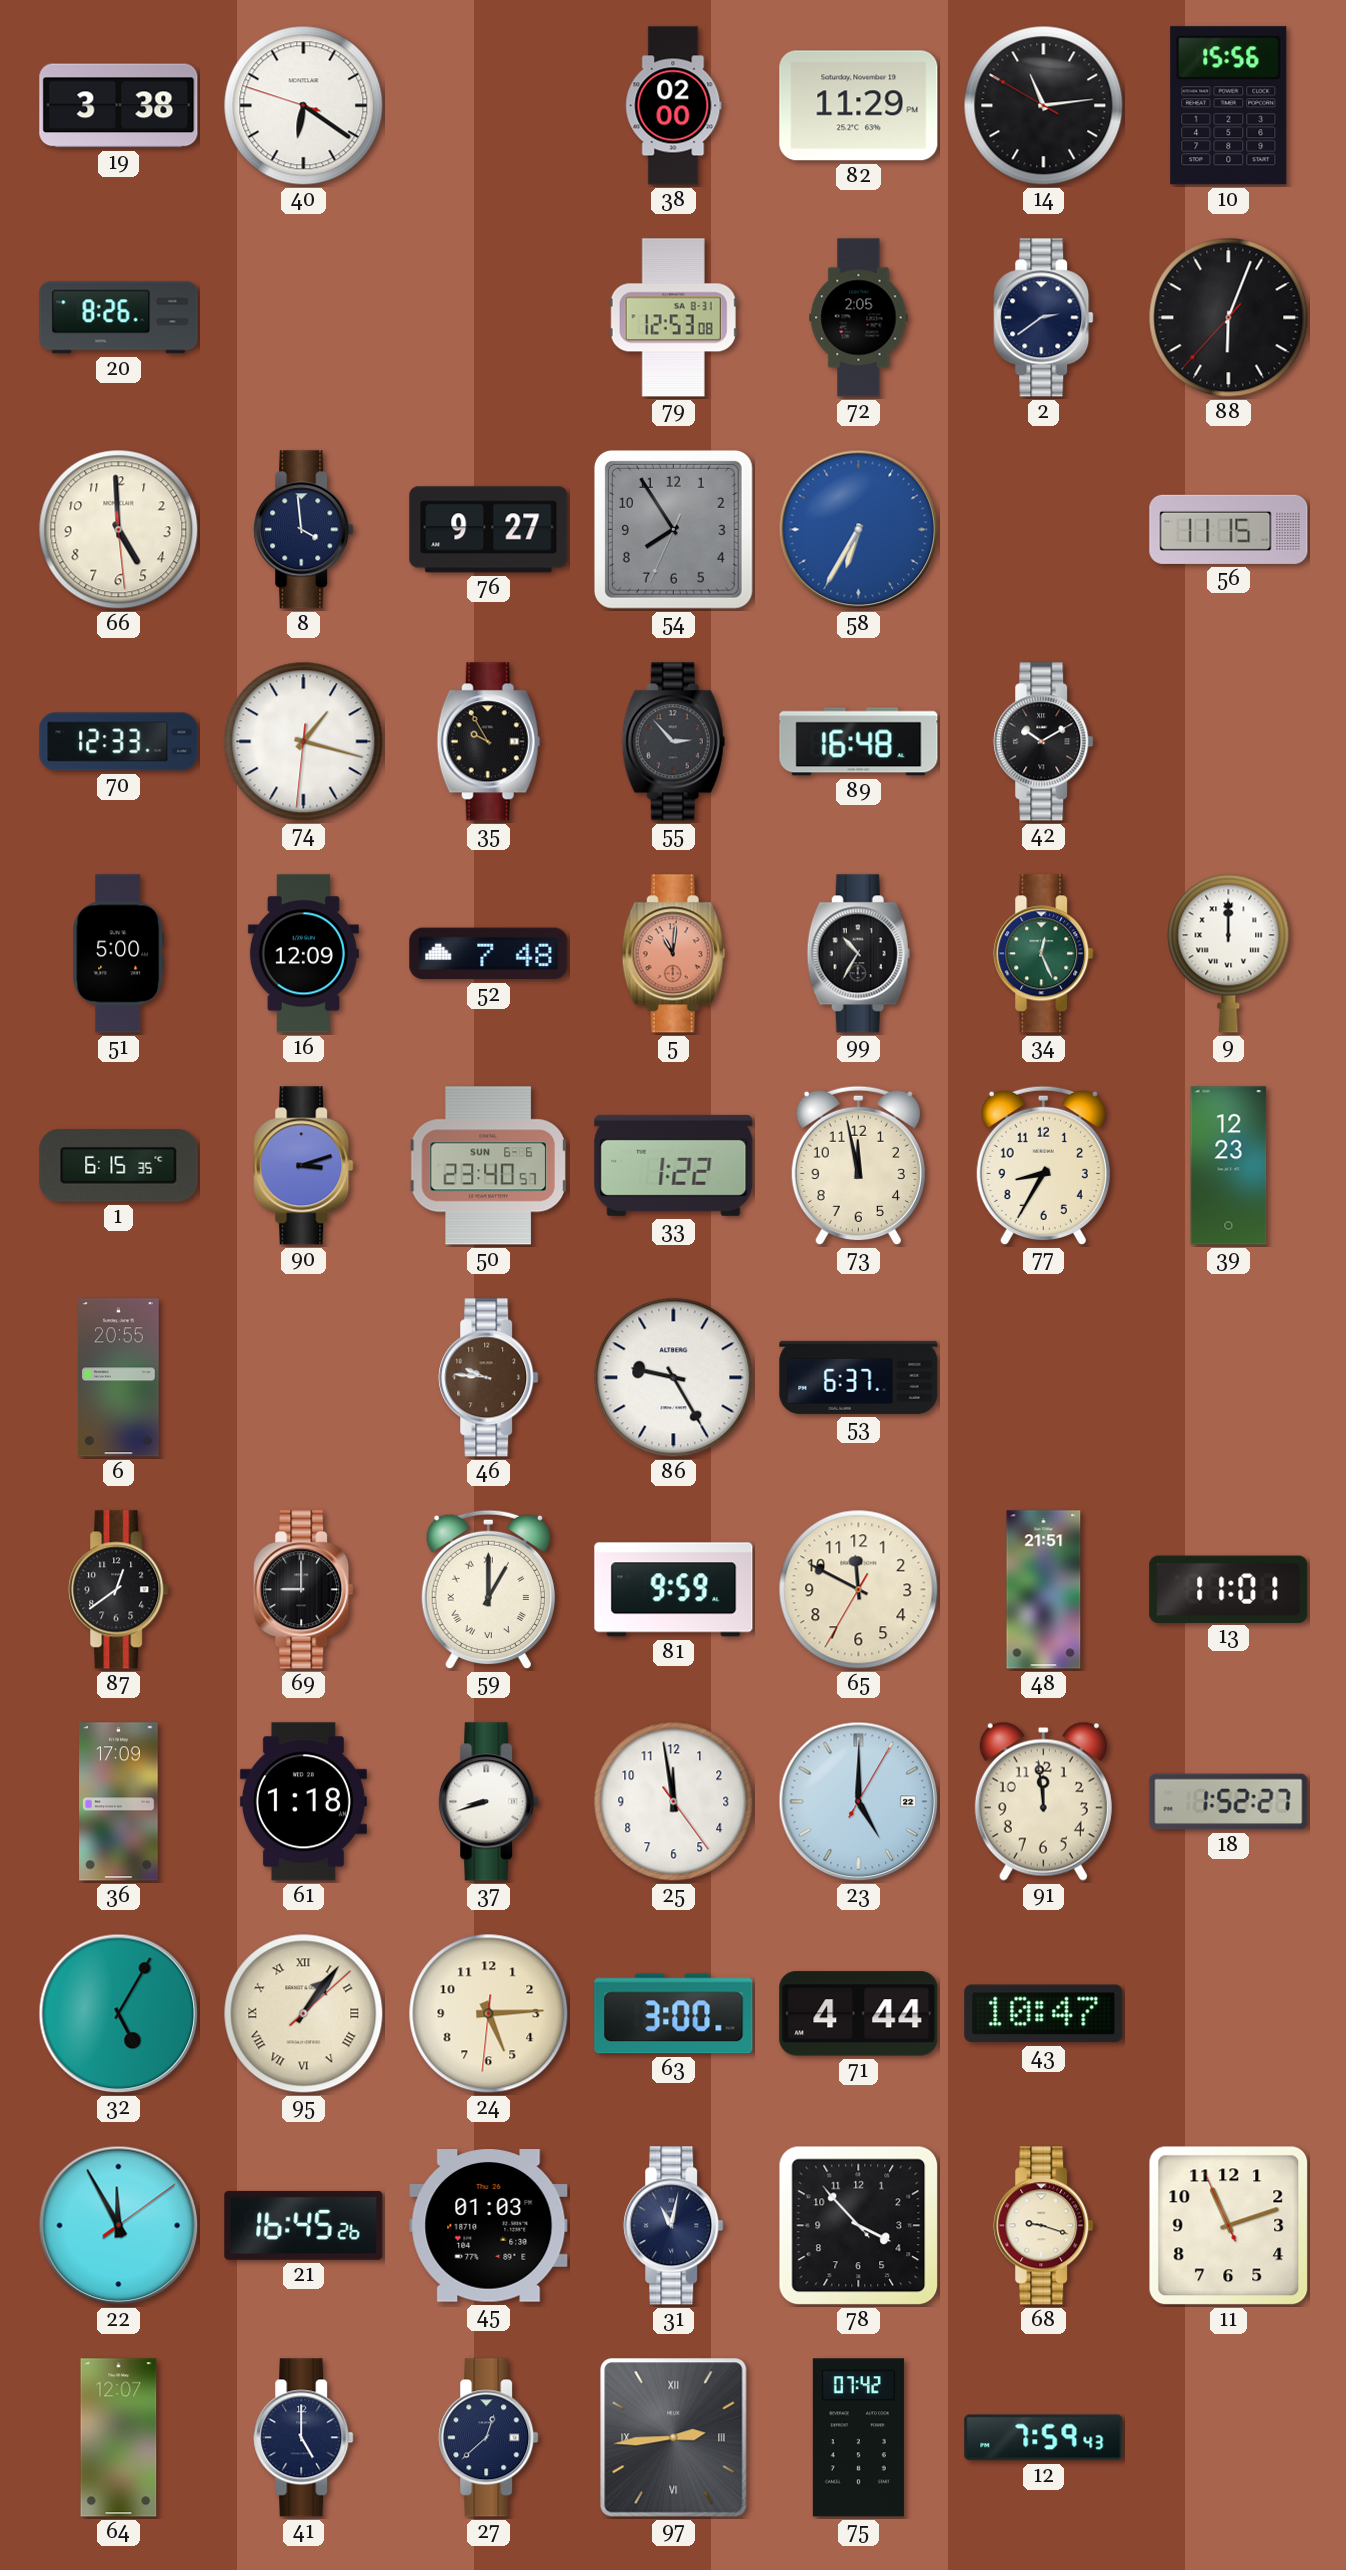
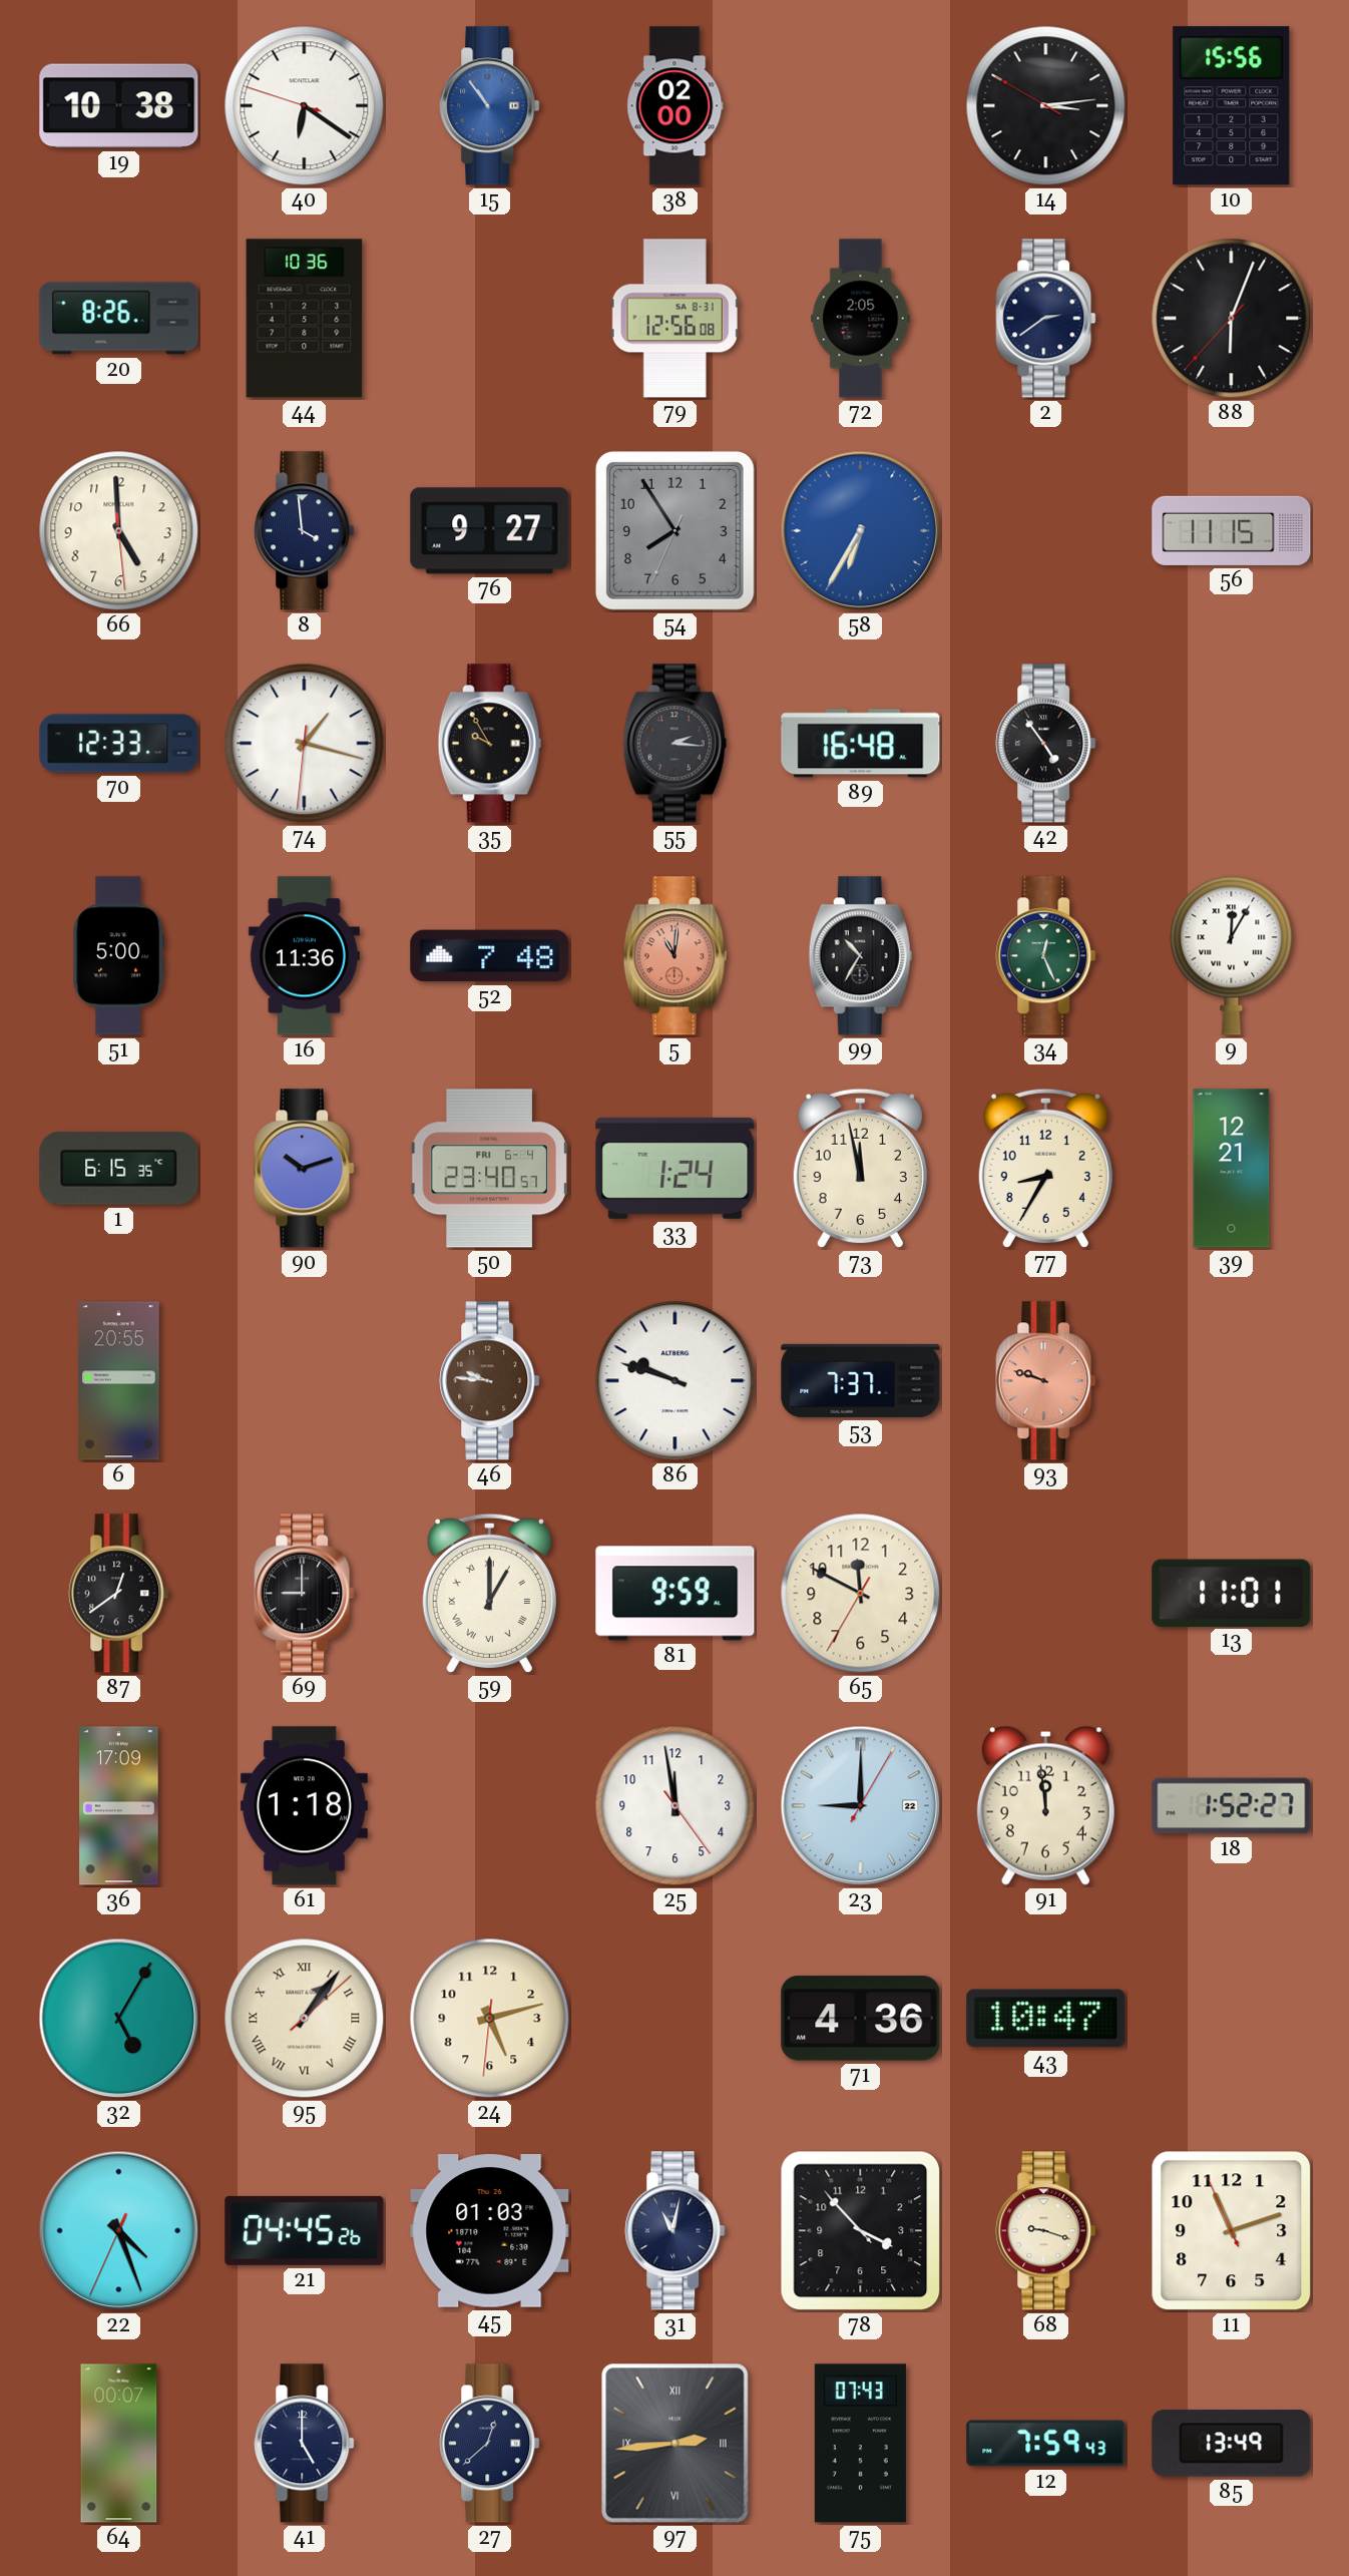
19: 3:38 -> 10:38 (119, 106)
15: none -> 10:54 (490, 106)
82: 11:29 -> none (859, 106)
14: 11:13 -> 3:13 (1046, 106)
44: none -> 10:36 (305, 319)
79: 12:53 -> 12:56 (674, 319)
55: 2:53 -> 2:16 (674, 744)
42: 10:10 -> 4:54 (1046, 744)
16: 12:09 -> 11:36 (304, 956)
9: 12:00 -> 12:05 (1232, 955)
90: 3:12 -> 10:12 (305, 1169)
50 date: SUN 6-6 -> FRI 6-4 (489, 1169)
33: 1:22 -> 1:24 (676, 1168)
39: 12:23 -> 12:21 (1232, 1169)
86: 9:25 -> 9:48 (676, 1381)
53: 6:37 -> 7:37 (861, 1380)
93: none -> 9:48 (1046, 1381)
48: 21:51 -> none (1044, 1590)
37: 8:42 -> none (489, 1802)
23: 5:00 -> 9:00 (861, 1806)
24: 5:14 -> 5:12 (490, 2019)
63: 3:00 -> none (674, 2014)
71: 4:44 -> 4:36 (861, 2019)
22: 11:55 -> 4:26 (119, 2231)
21: 16:45 -> 04:45 (305, 2230)
64: 12:07 -> 00:07 (119, 2444)
75: 07:42 -> 07:43 (860, 2444)
85: none -> 13:49 (1232, 2444)
